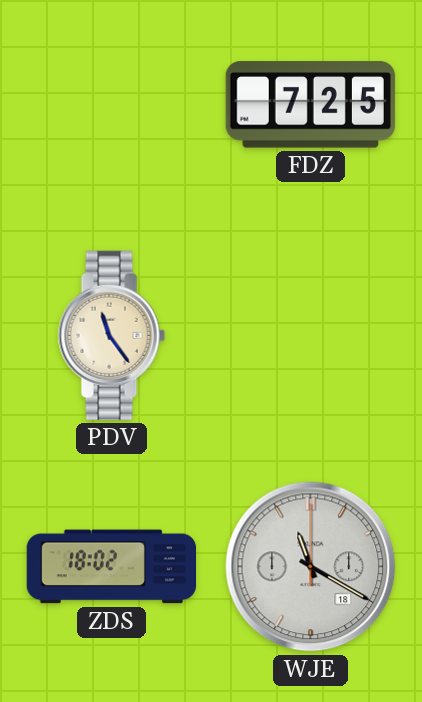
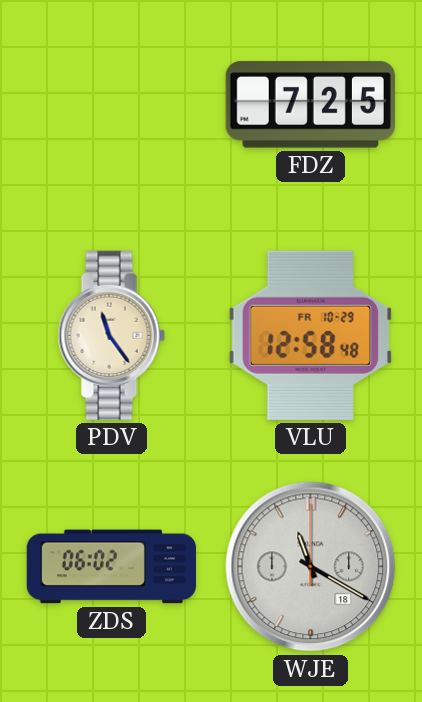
VLU: none -> 12:58 (311, 335)
ZDS: 18:02 -> 06:02 (111, 567)
